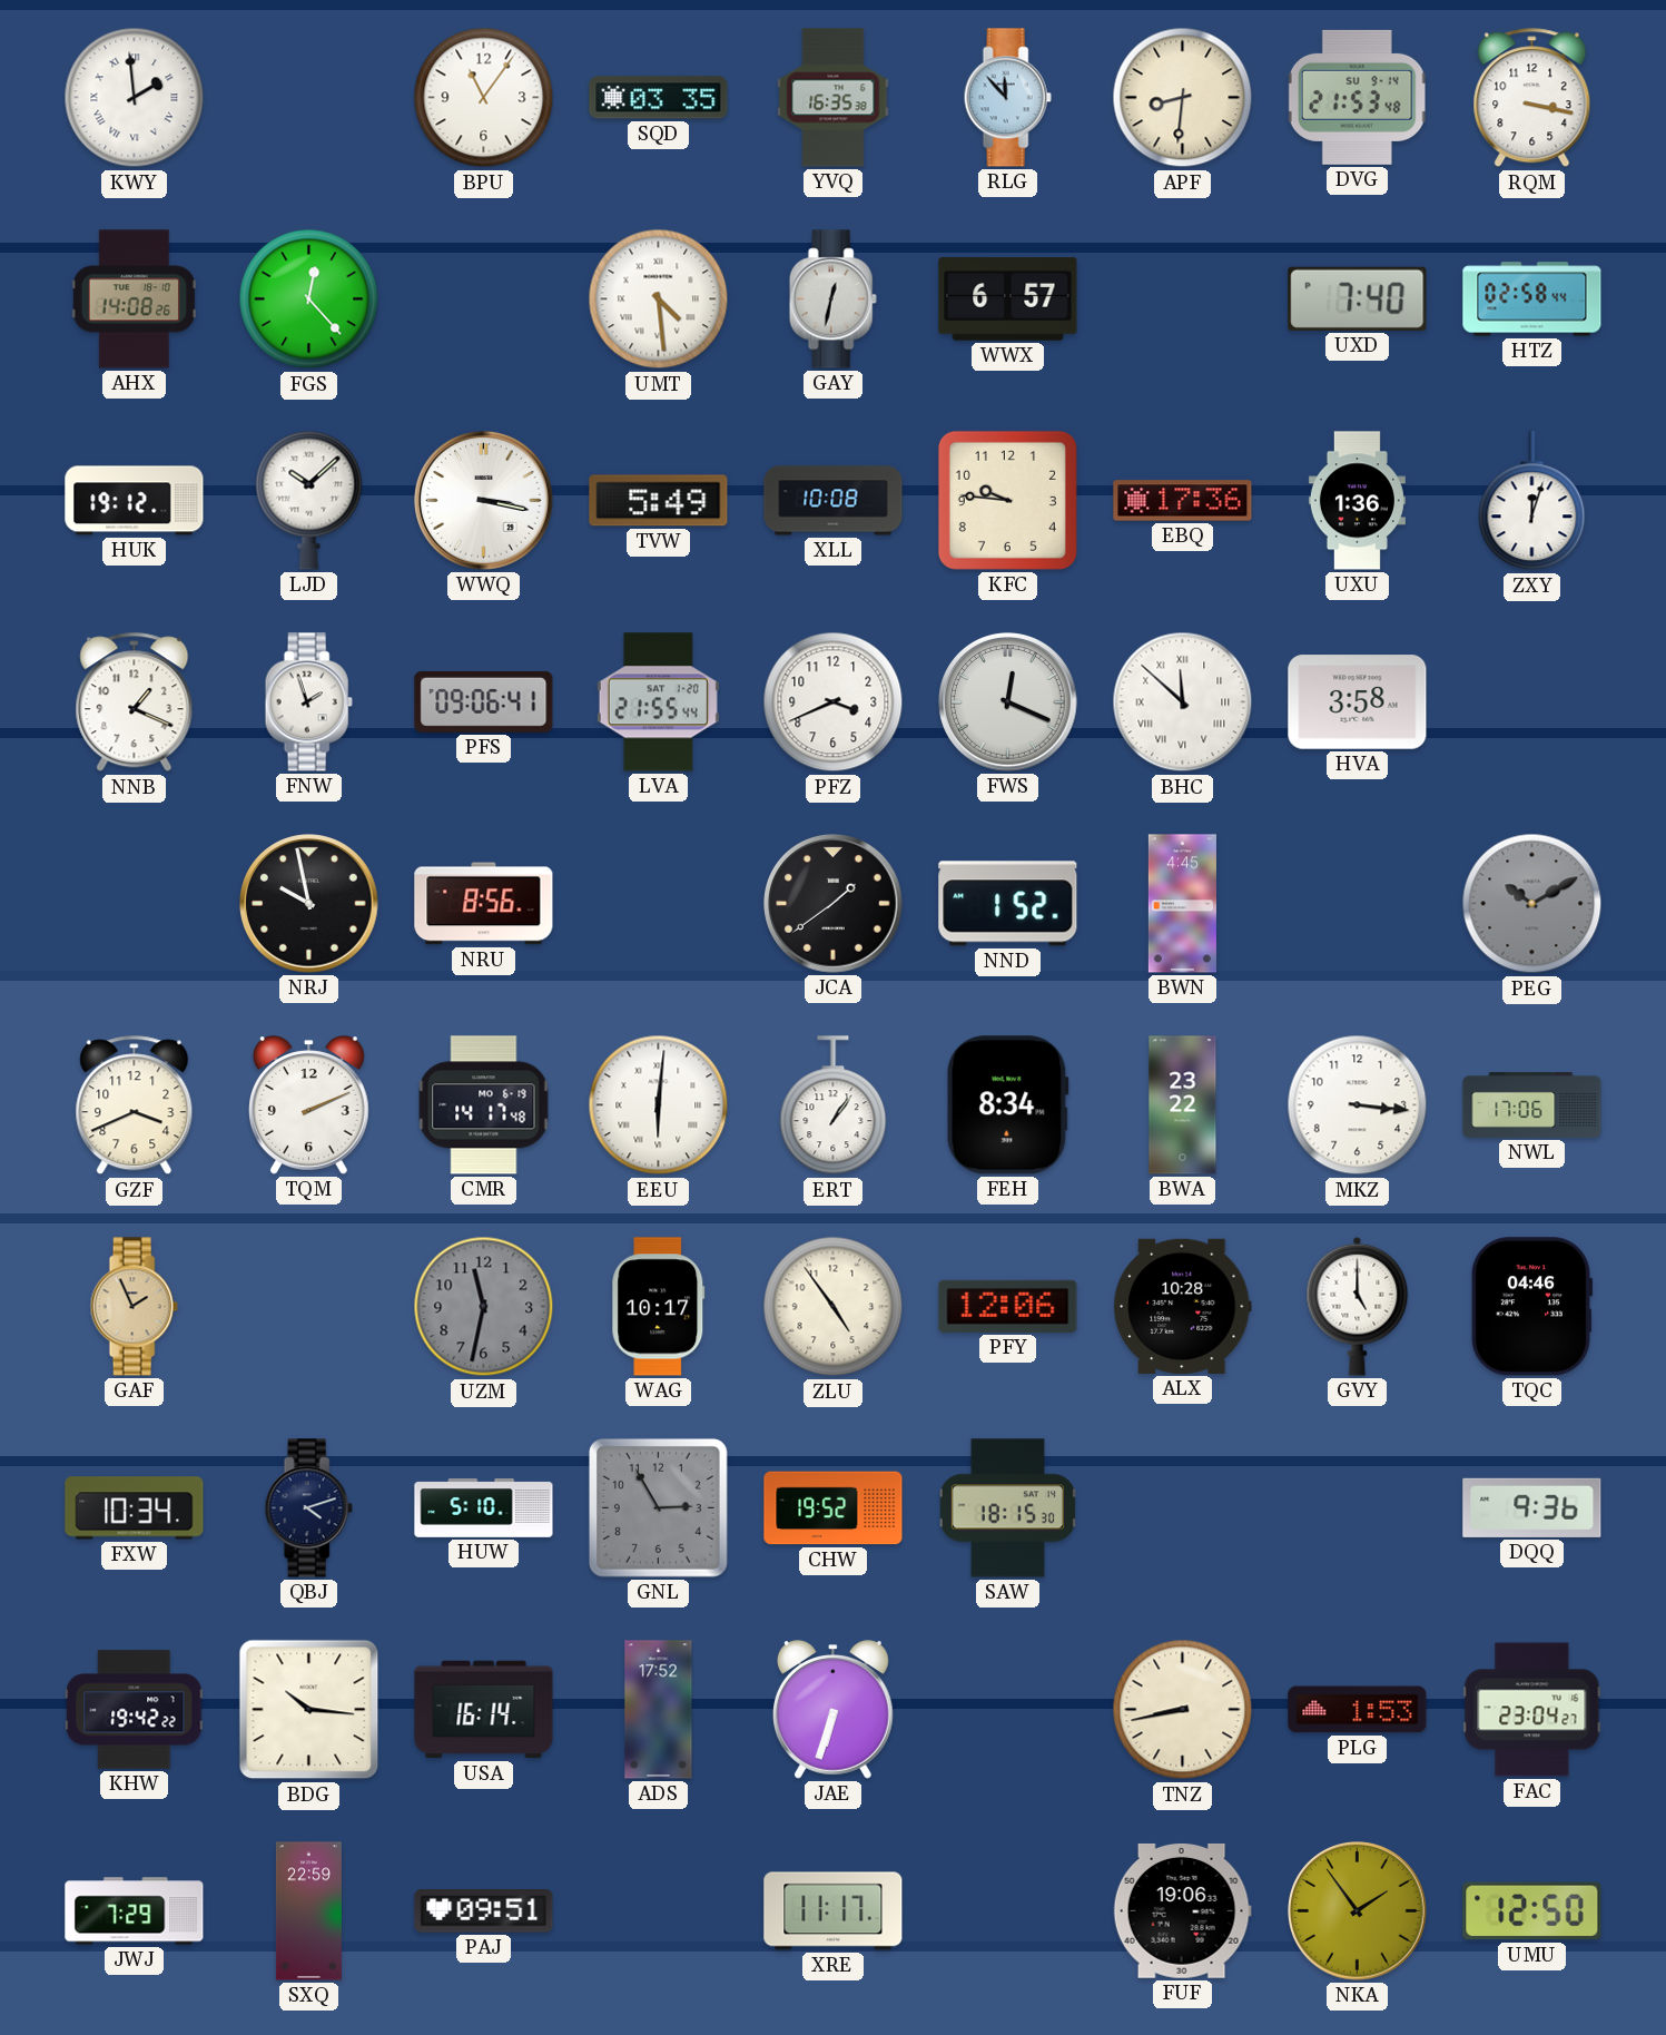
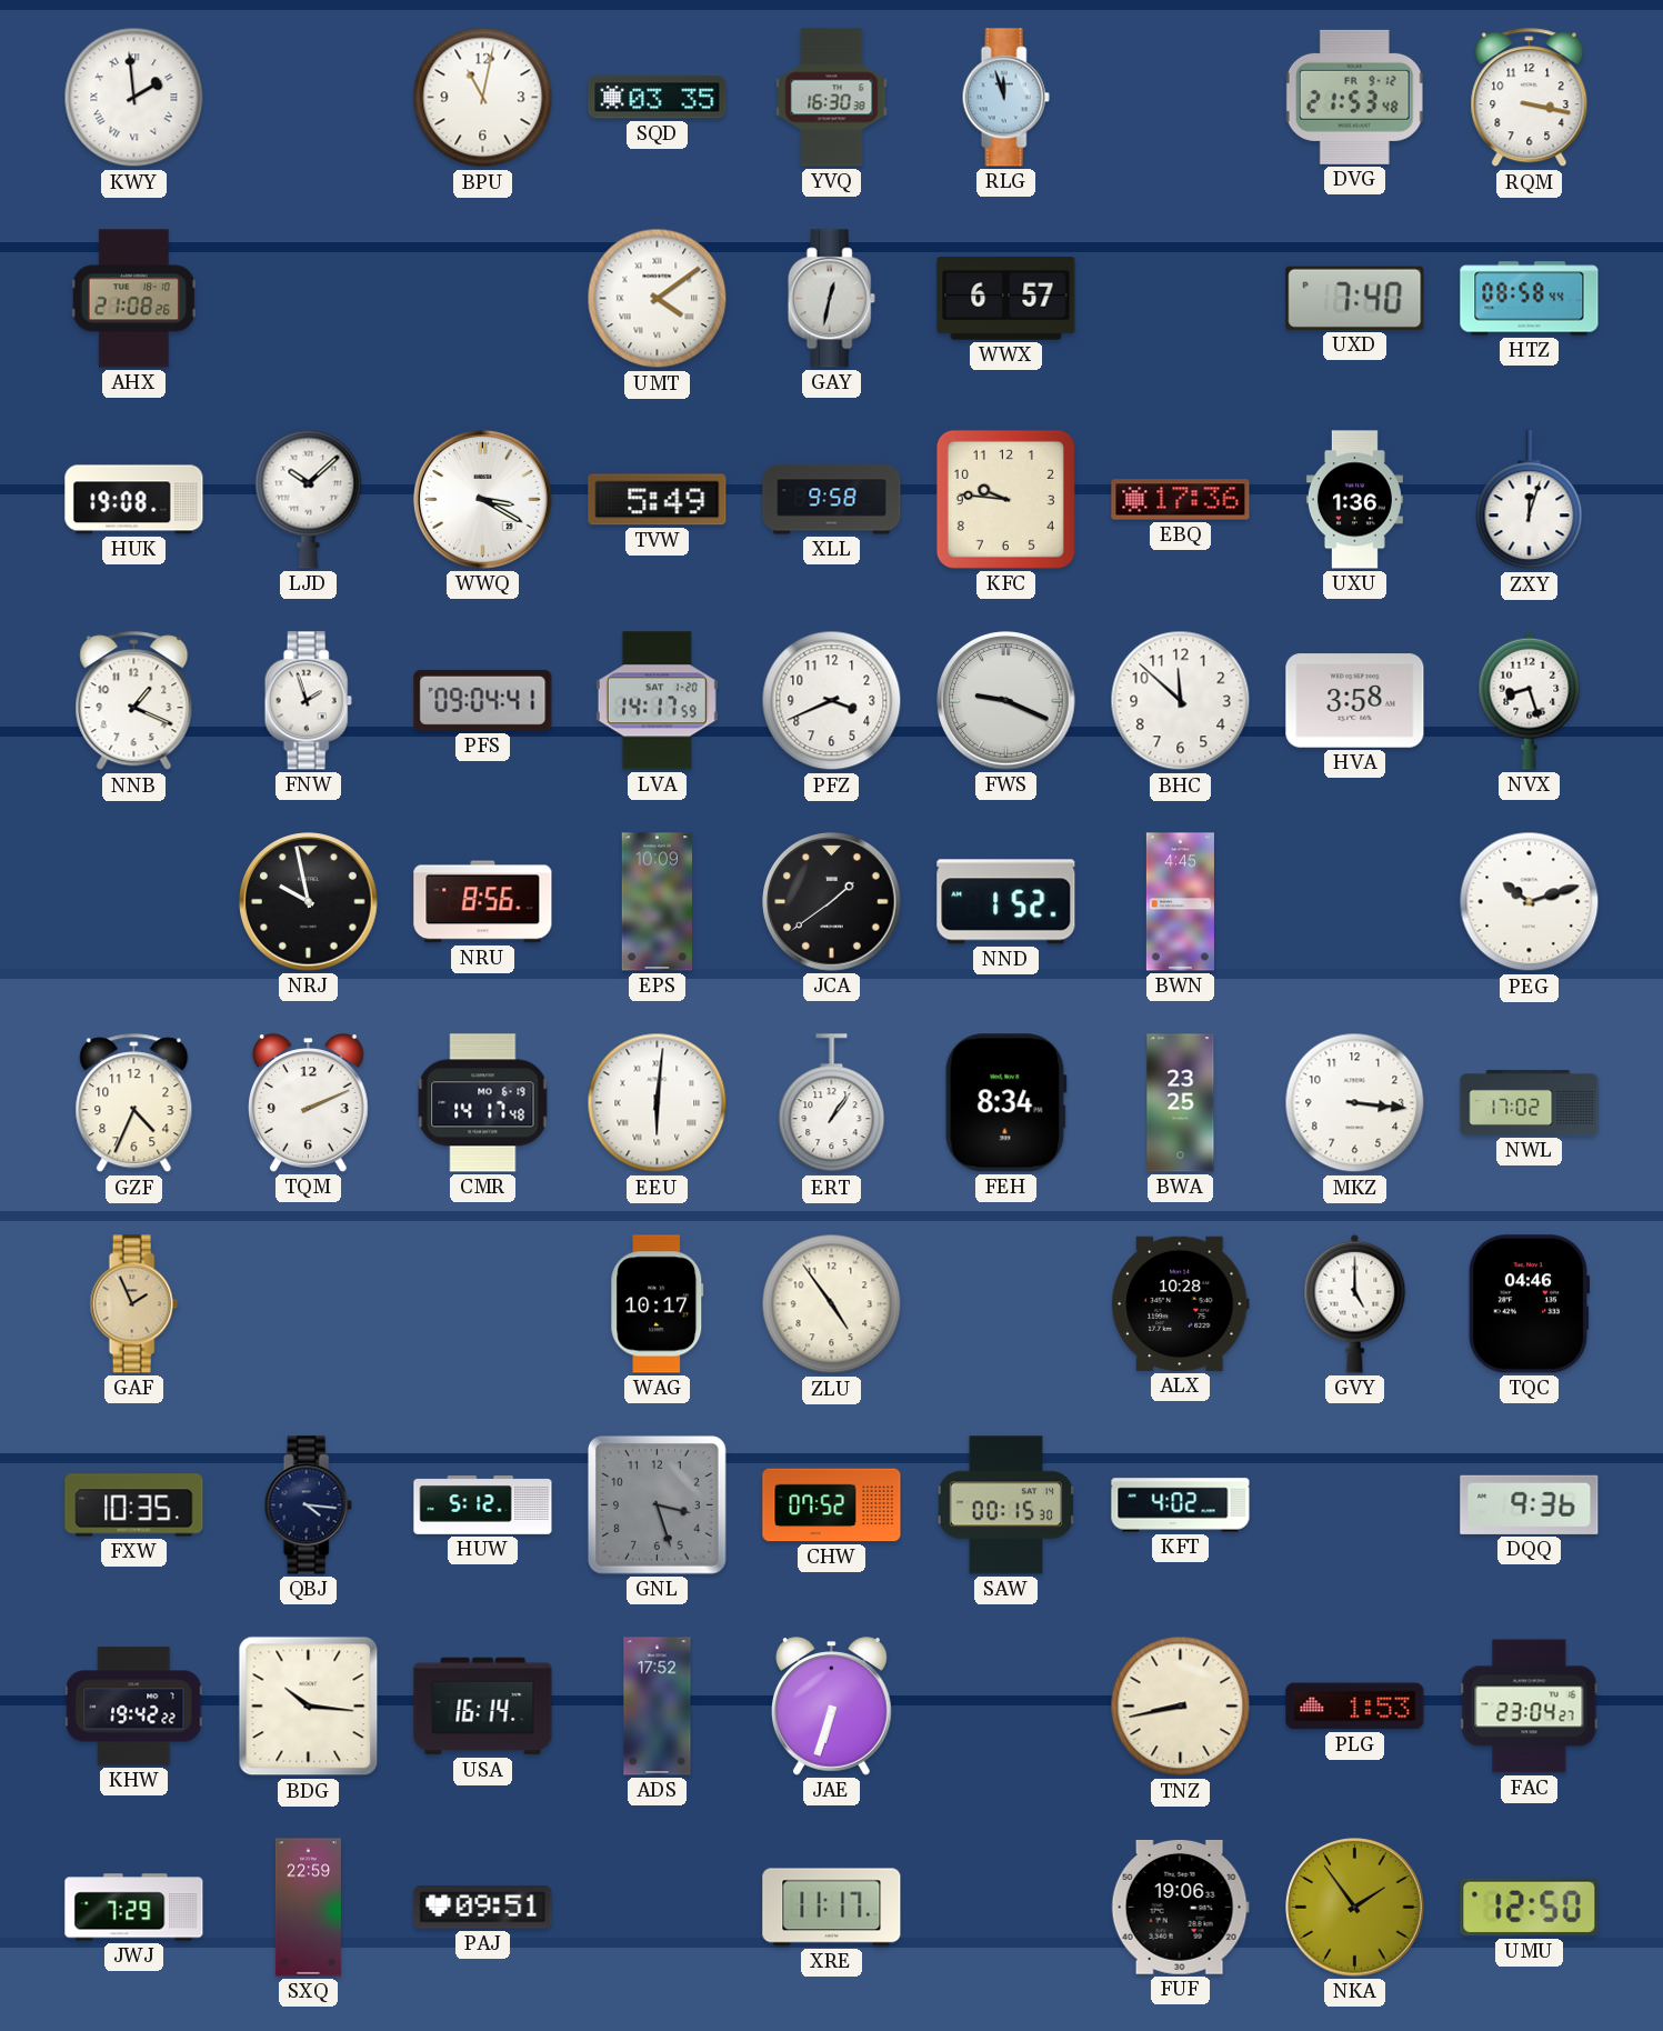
BPU: 11:06 -> 11:02 (483, 98)
YVQ: 16:35 -> 16:30 (832, 98)
RLG: 11:53 -> 11:57 (1005, 98)
APF: 8:31 -> none (1183, 98)
DVG date: SU 9-14 -> FR 9-12 (1354, 97)
AHX: 14:08 -> 21:08 (133, 299)
FGS: 12:23 -> none (309, 299)
UMT: 4:29 -> 4:09 (658, 299)
HTZ: 02:58 -> 08:58 (1530, 299)
HUK: 19:12 -> 19:08 (134, 500)
WWQ: 3:17 -> 3:20 (483, 500)
XLL: 10:08 -> 9:58 (832, 500)
PFS: 09:06 -> 09:04 (483, 700)
LVA: 21:55 -> 14:17 (657, 701)
FWS: 12:19 -> 9:19 (1006, 701)
BHC numerals: Roman -> Arabic (1181, 701)
NVX: none -> 8:27 (1530, 700)
EPS: none -> 10:09 (657, 902)
PEG: 10:10 -> 10:12 (1530, 902)
PEG dial: grey -> white (1530, 902)
GZF: 3:41 -> 4:34 (134, 1103)
BWA: 23:22 -> 23:25 (1181, 1103)
NWL: 17:06 -> 17:02 (1530, 1102)
UZM: 11:32 -> none (484, 1307)
PFY: 12:06 -> none (1008, 1306)
FXW: 10:34 -> 10:35 (134, 1505)
QBJ: 4:12 -> 4:16 (308, 1505)
HUW: 5:10 -> 5:12 (483, 1505)
GNL: 2:55 -> 3:27 (657, 1504)
CHW: 19:52 -> 07:52 (832, 1505)
SAW: 18:15 -> 00:15 (1005, 1505)
KFT: none -> 4:02 (1181, 1505)
